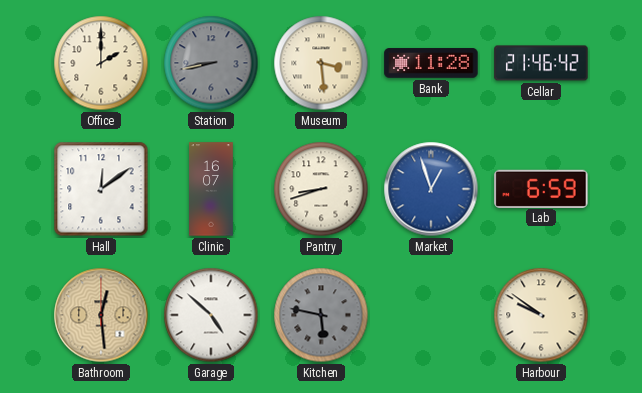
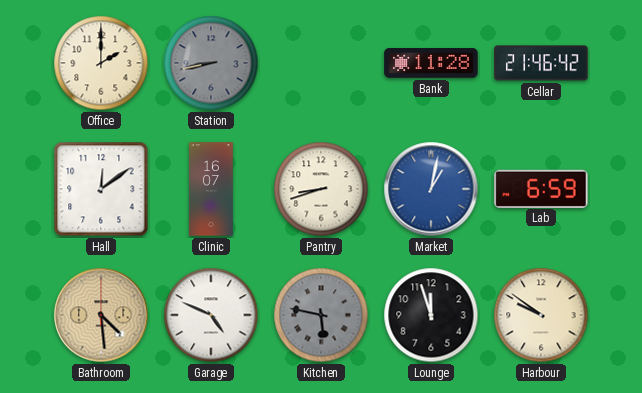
Museum: 3:29 -> none (321, 63)
Market: 12:57 -> 1:02 (431, 189)
Bathroom: 12:29 -> 4:29 (101, 315)
Garage: 4:52 -> 4:49 (211, 315)
Lounge: none -> 11:57 (431, 315)
